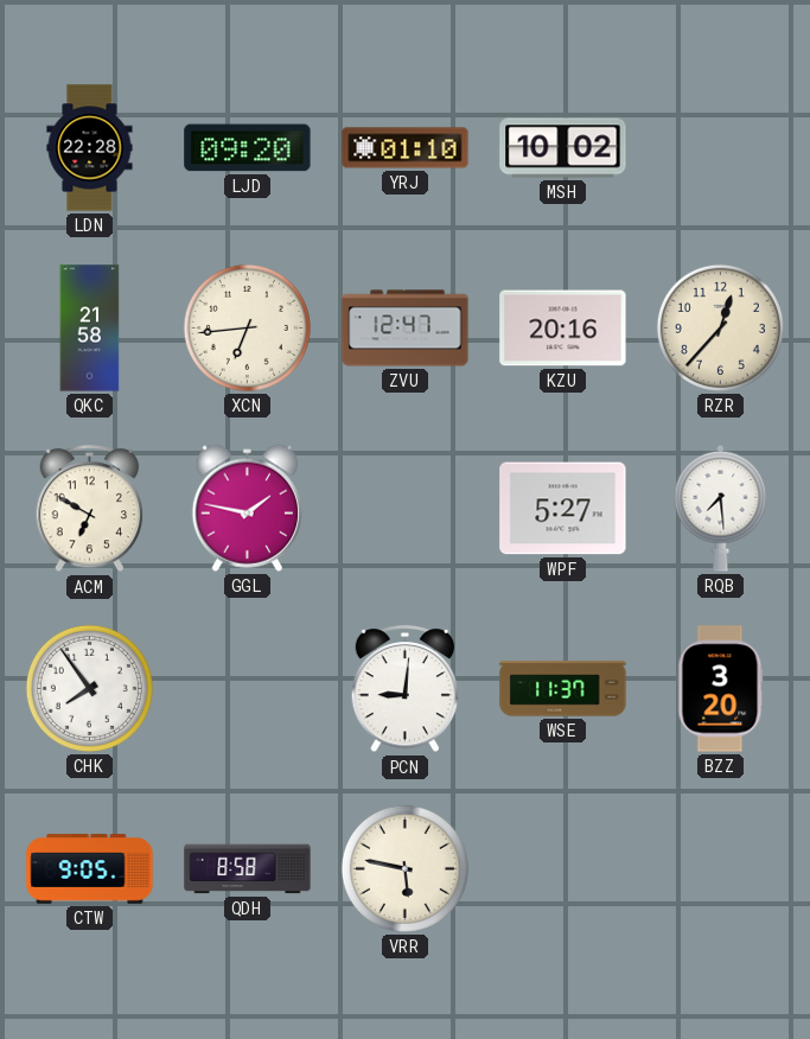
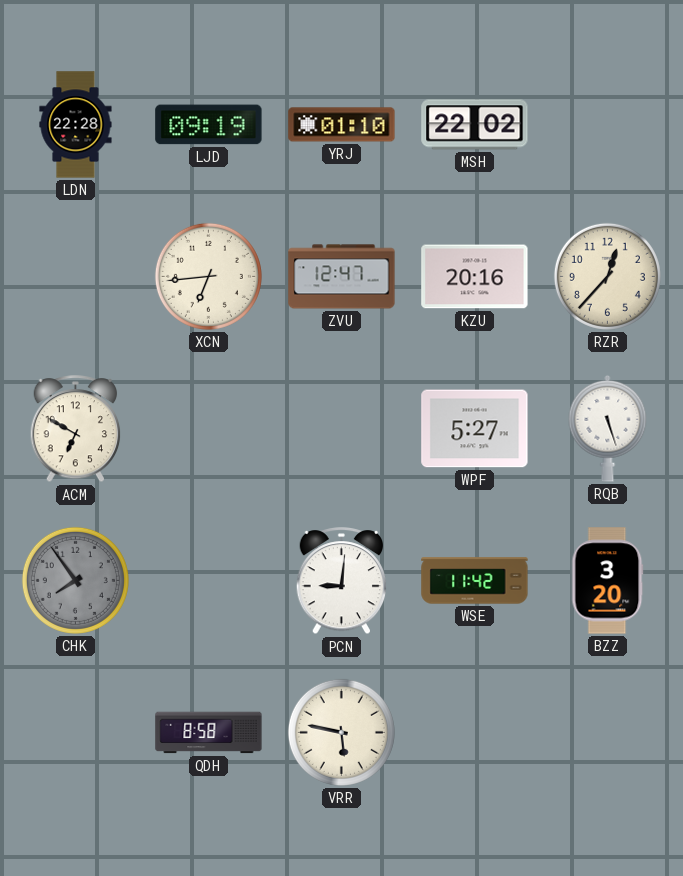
LJD: 09:20 -> 09:19 (209, 125)
MSH: 10:02 -> 22:02 (475, 125)
QKC: 21:58 -> none (90, 329)
GGL: 1:47 -> none (247, 508)
RQB: 7:29 -> 5:27 (608, 428)
CHK dial: white -> grey (75, 580)
WSE: 11:37 -> 11:42 (475, 581)
CTW: 9:05 -> none (90, 869)
